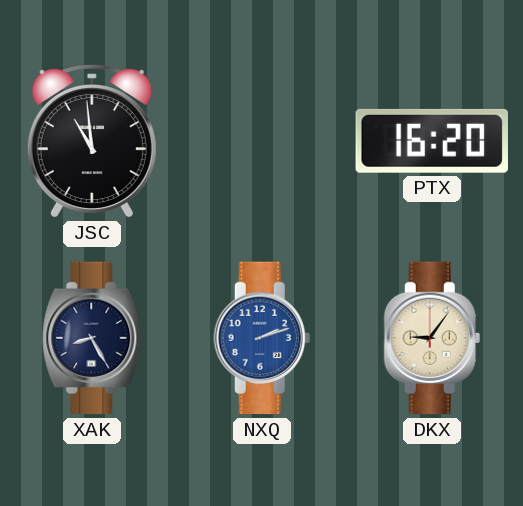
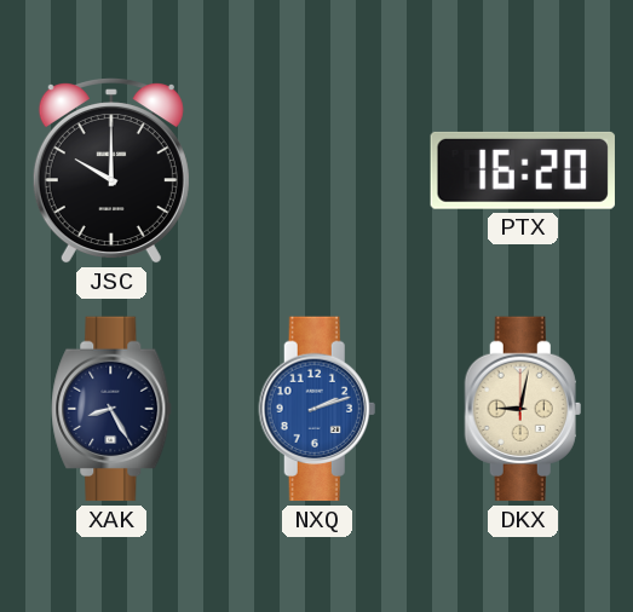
JSC: 10:59 -> 10:00 (111, 172)
DKX: 9:06 -> 9:02 (523, 409)
